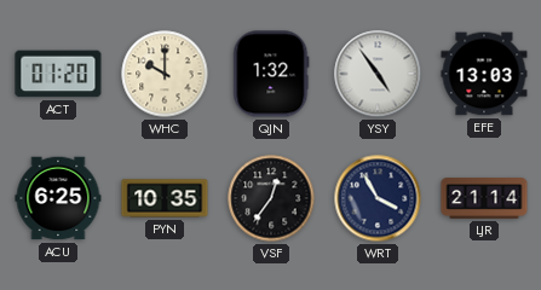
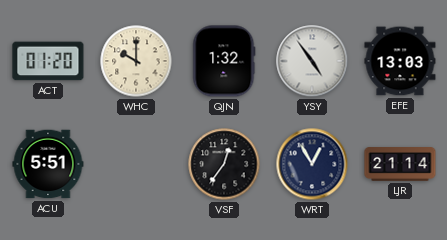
ACU: 6:25 -> 5:51 (48, 164)
PYN: 10:35 -> none (165, 198)
WRT: 3:55 -> 12:55 (312, 164)
